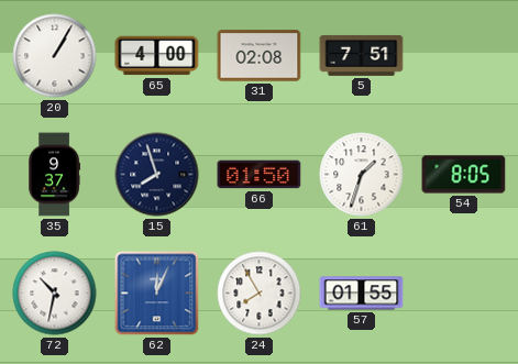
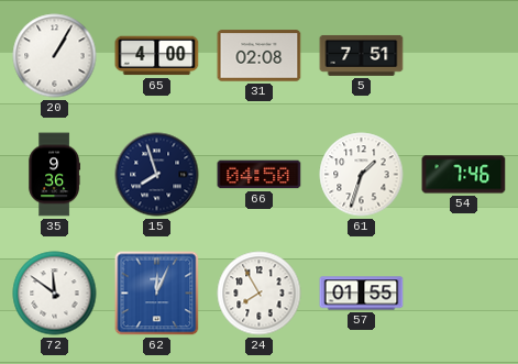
35: 9:37 -> 9:36 (54, 175)
66: 01:50 -> 04:50 (260, 175)
54: 8:05 -> 7:46 (464, 175)
72: 10:32 -> 11:51 (55, 294)
